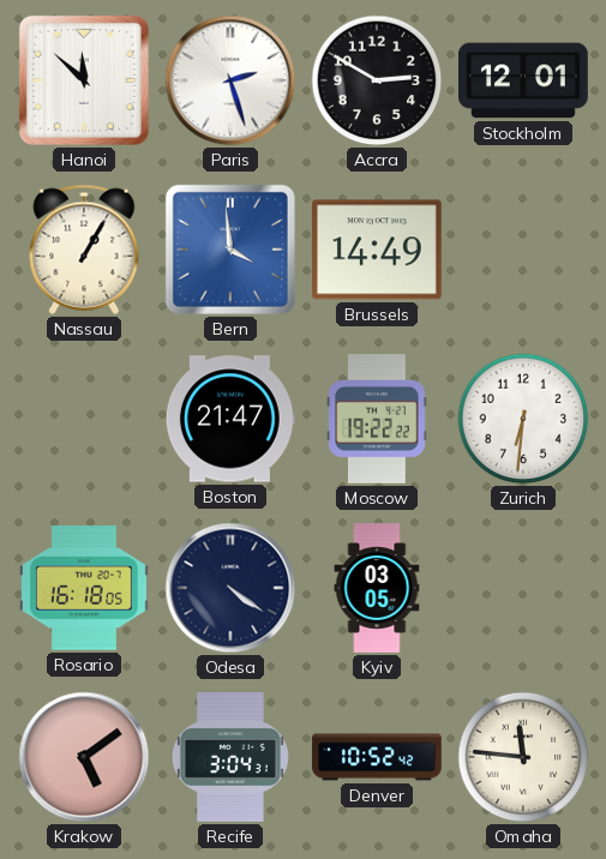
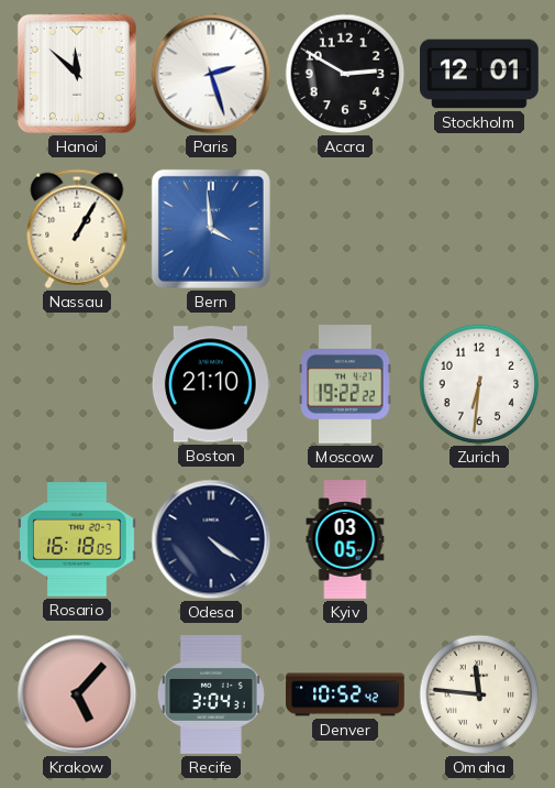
Brussels: 14:49 -> none (377, 250)
Boston: 21:47 -> 21:10 (211, 384)
Krakow: 5:09 -> 5:07 (77, 694)
